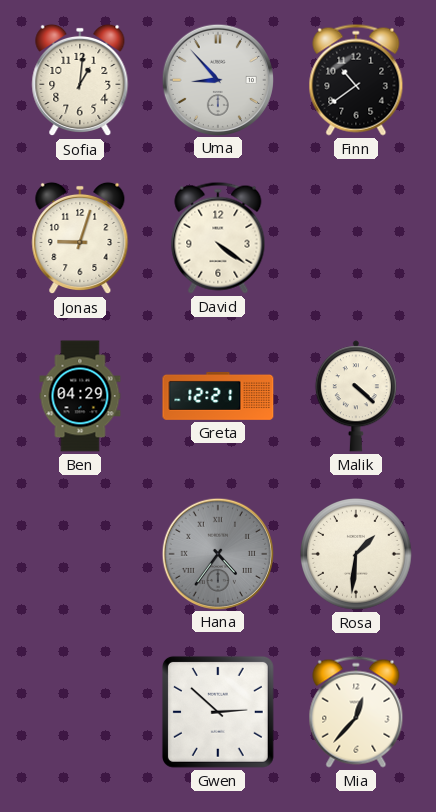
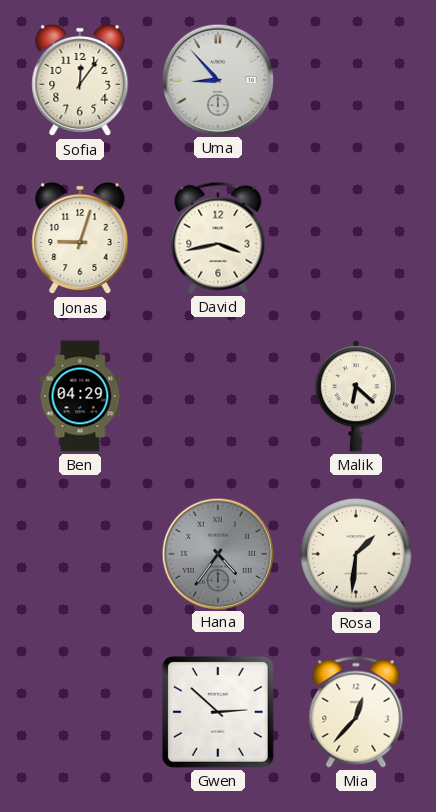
Sofia: 1:01 -> 12:06 (80, 80)
Finn: 10:39 -> none (356, 80)
David: 4:21 -> 3:43 (218, 238)
Greta: 12:21 -> none (218, 396)
Malik: 4:22 -> 6:22 (356, 396)
